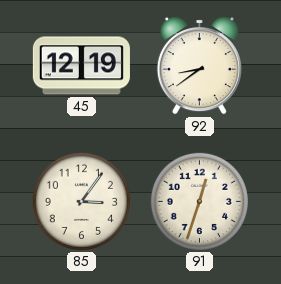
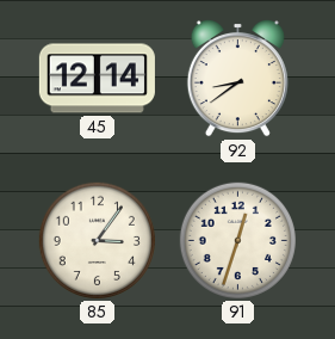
45: 12:19 -> 12:14 (97, 79)
